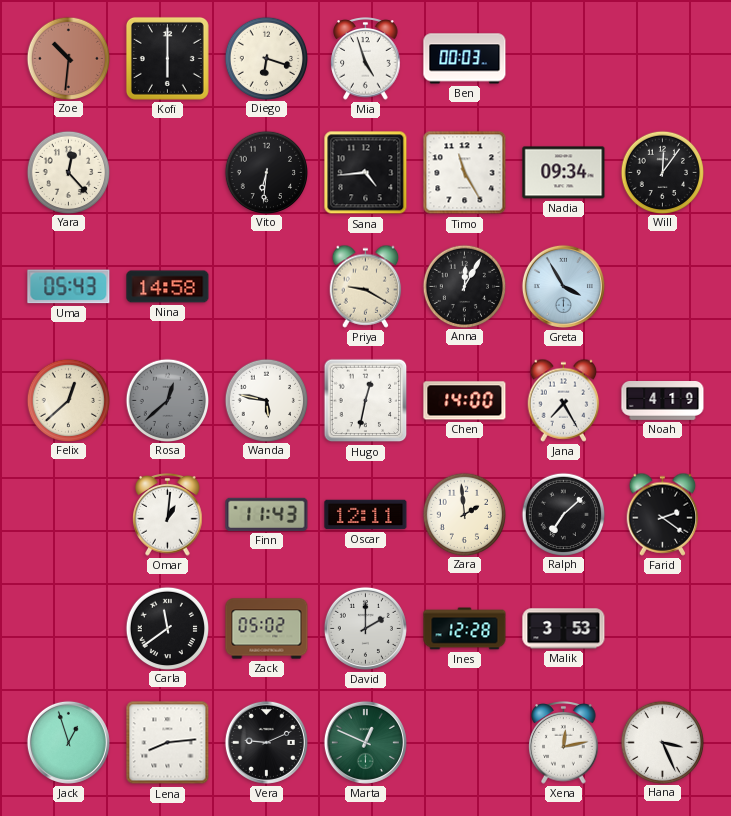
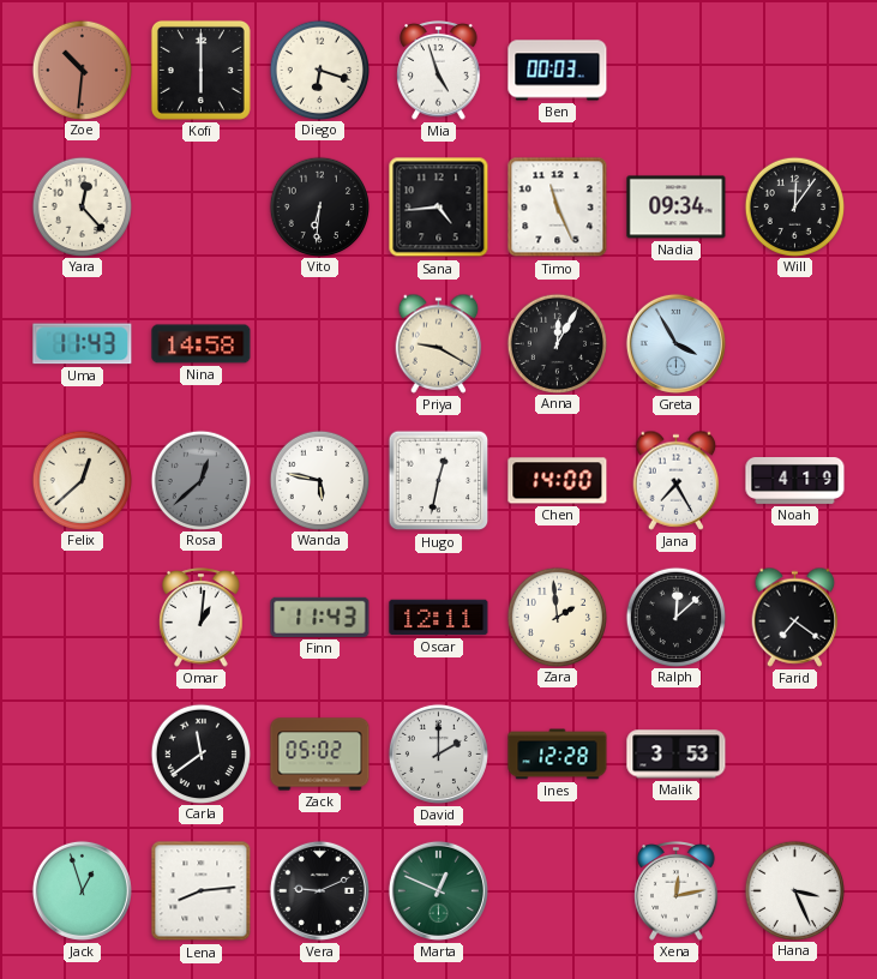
Timo: 11:25 -> 11:26 (558, 208)
Uma: 05:43 -> 11:43 (83, 344)
Ralph: 7:08 -> 12:08 (675, 617)
Farid: 2:21 -> 7:21 (795, 617)
